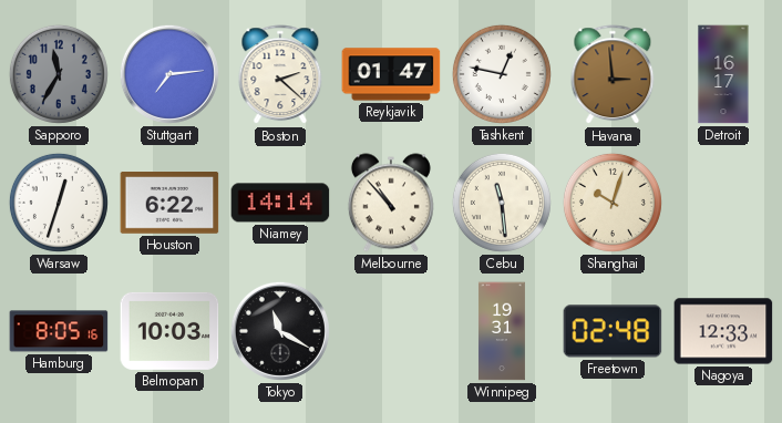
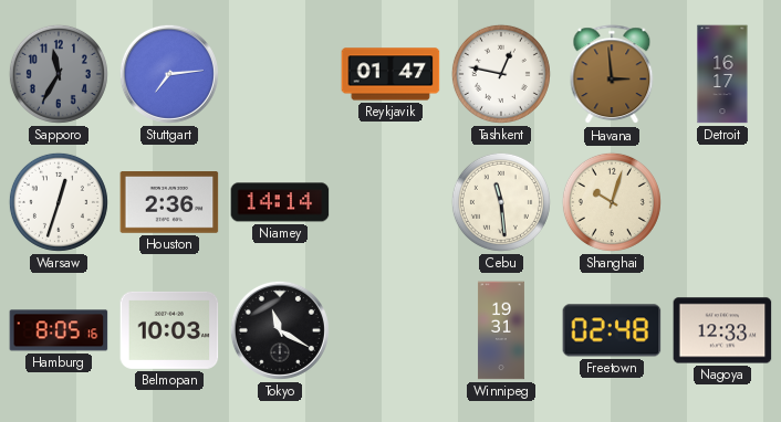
Boston: 2:22 -> none (280, 75)
Houston: 6:22 -> 2:36 (169, 203)
Melbourne: 10:53 -> none (391, 203)
